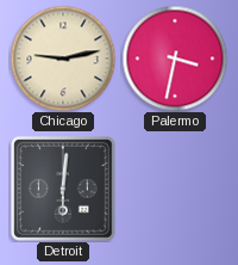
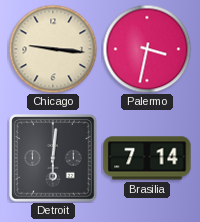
Chicago: 9:13 -> 9:16 (53, 49)
Brasilia: none -> 7:14 (147, 158)
